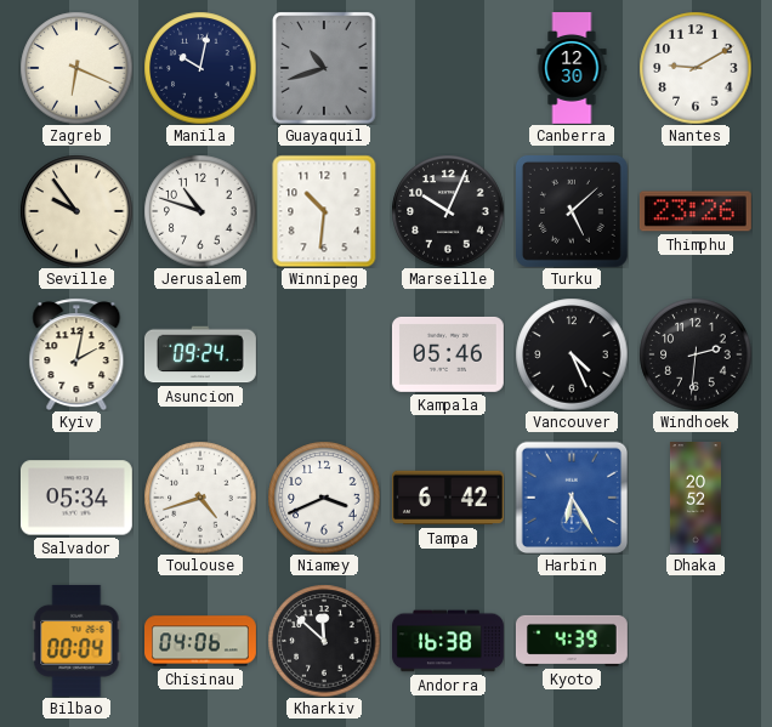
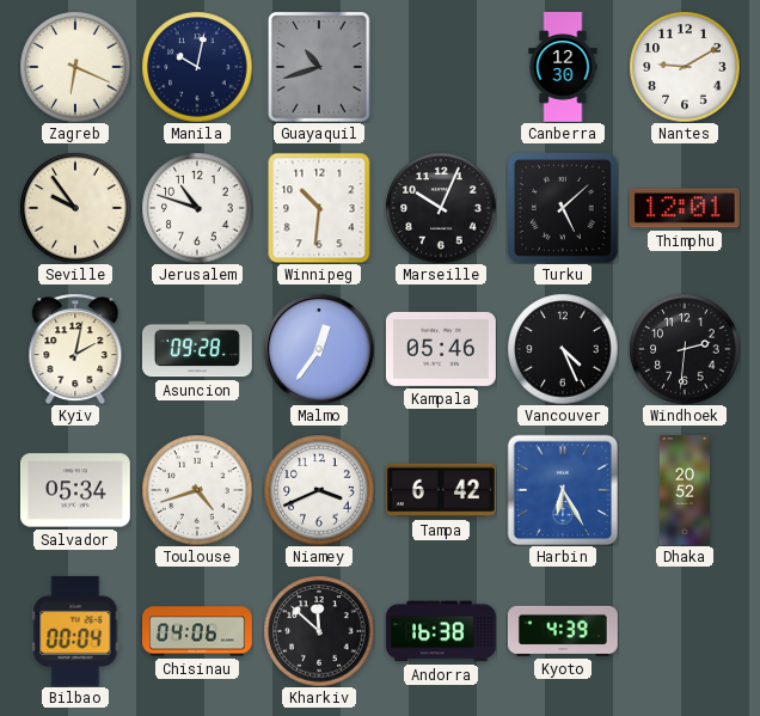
Thimphu: 23:26 -> 12:01 (685, 208)
Asuncion: 09:24 -> 09:28 (197, 349)
Malmo: none -> 12:36 (319, 349)
